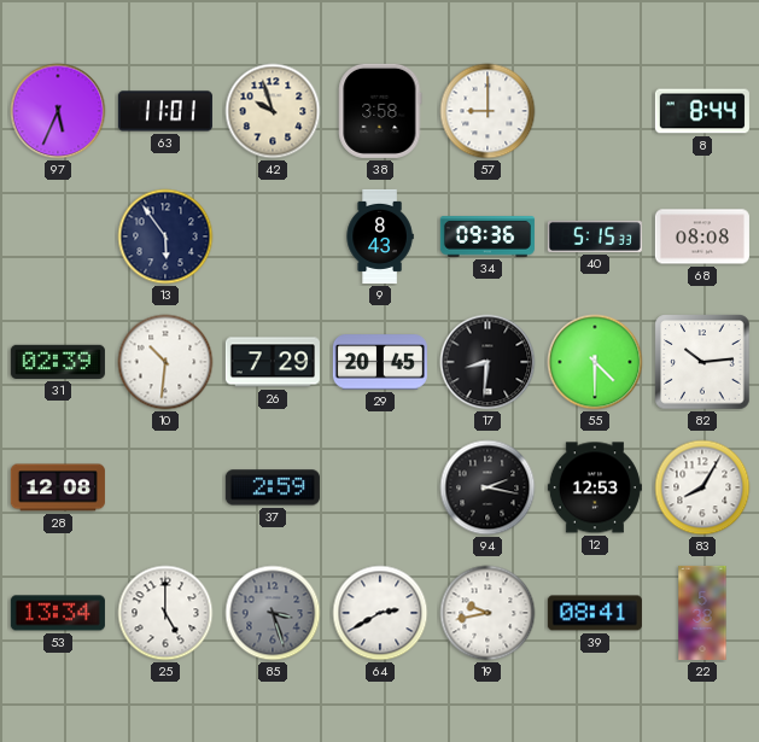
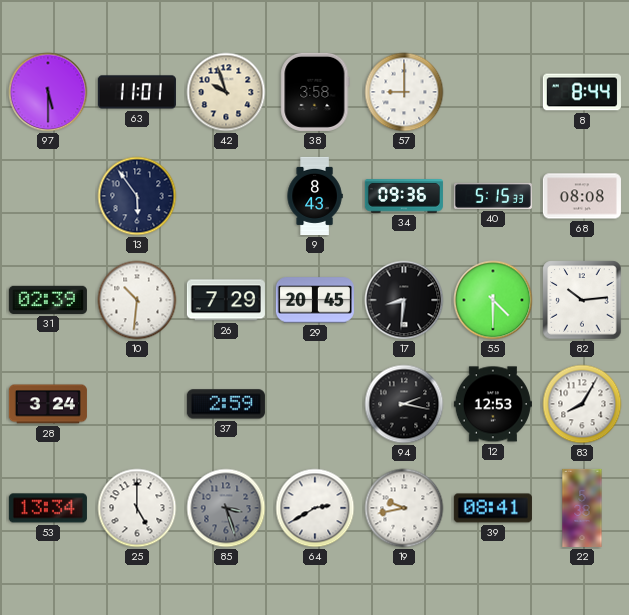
97: 5:34 -> 5:30 (48, 92)
28: 12:08 -> 3:24 (48, 404)
